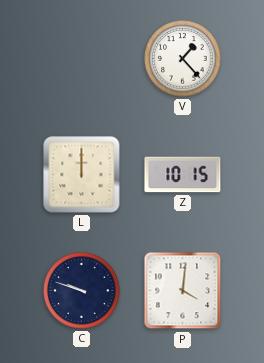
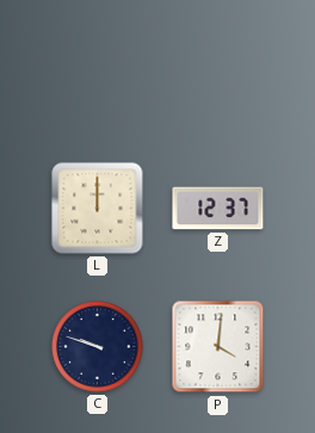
V: 1:23 -> none (183, 59)
Z: 10:15 -> 12:37 (218, 209)
